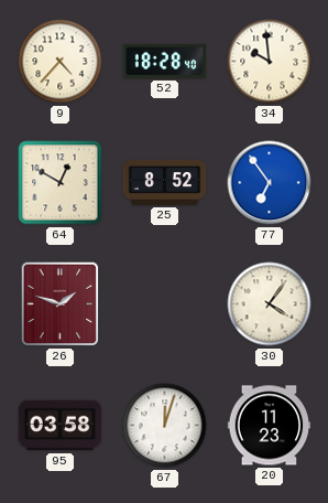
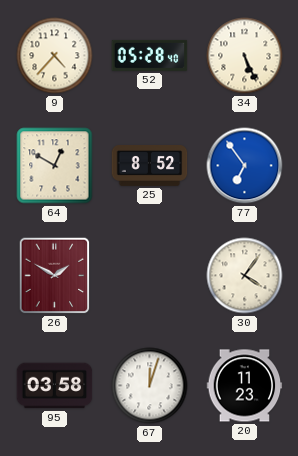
52: 18:28 -> 05:28 (150, 55)
34: 9:59 -> 5:26 (245, 56)
26: 1:48 -> 1:50 (55, 276)
